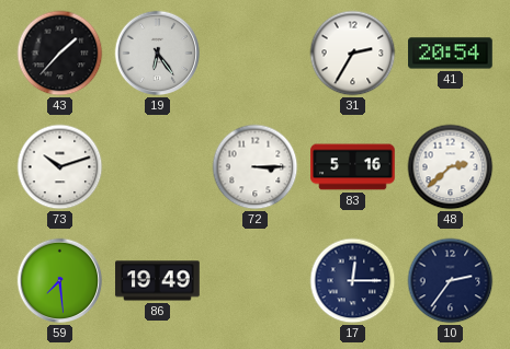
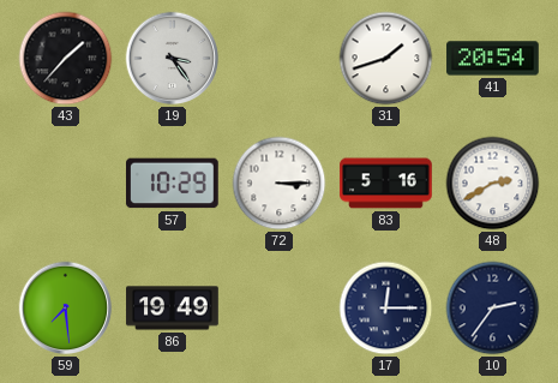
19: 6:24 -> 3:24 (173, 59)
31: 2:35 -> 1:42 (386, 59)
73: 10:12 -> none (60, 167)
57: none -> 10:29 (173, 184)
48: 2:38 -> 2:40 (493, 184)
